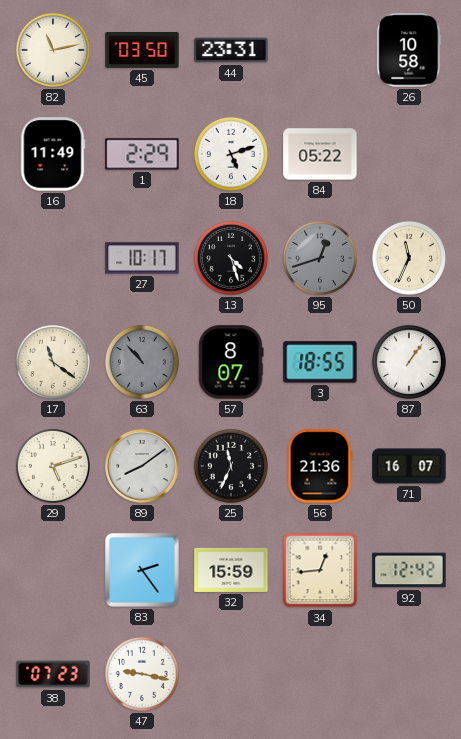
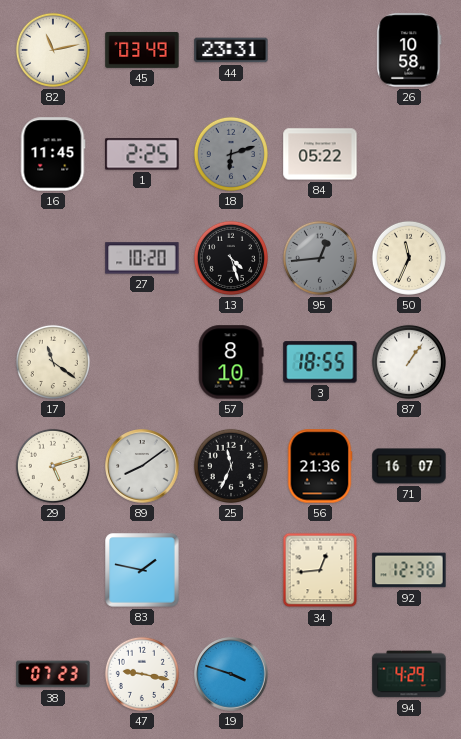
45: 03:50 -> 03:49 (142, 50)
16: 11:49 -> 11:45 (53, 154)
1: 2:29 -> 2:25 (142, 154)
18: 5:12 -> 6:12 (231, 154)
18 dial: white -> grey (231, 154)
27: 10:17 -> 10:20 (142, 258)
95: 12:42 -> 12:44 (320, 258)
63: 10:53 -> none (142, 362)
57: 8:07 -> 8:10 (231, 362)
83: 2:24 -> 1:47 (142, 570)
32: 15:59 -> none (231, 570)
92: 12:42 -> 12:38 (409, 570)
19: none -> 3:48 (231, 674)
94: none -> 4:29 (409, 674)
